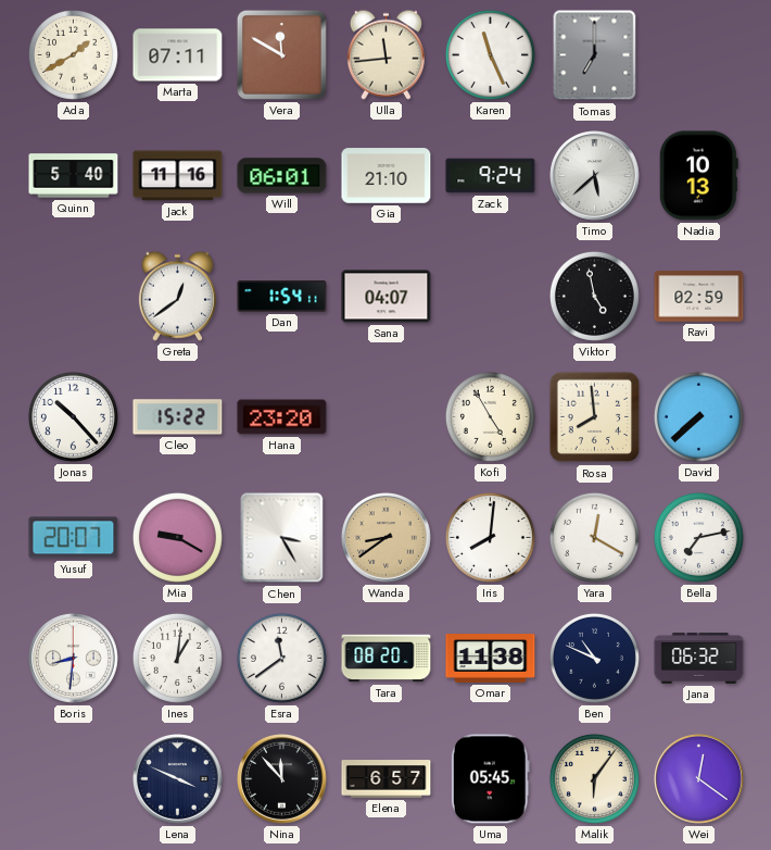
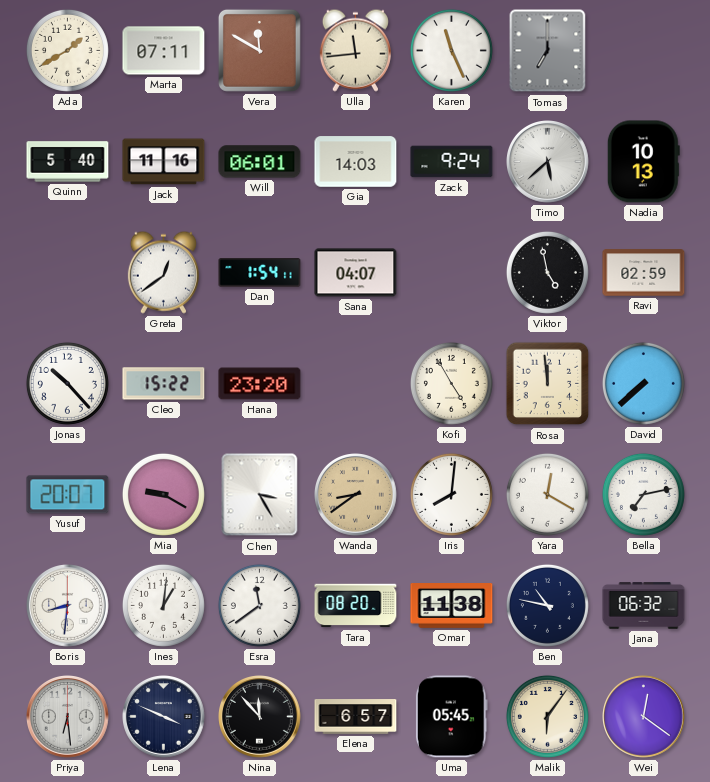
Gia: 21:10 -> 14:03 (356, 162)
Rosa: 7:59 -> 11:59 (548, 384)
Ben: 10:49 -> 10:47 (547, 605)
Priya: none -> 6:29 (68, 717)
